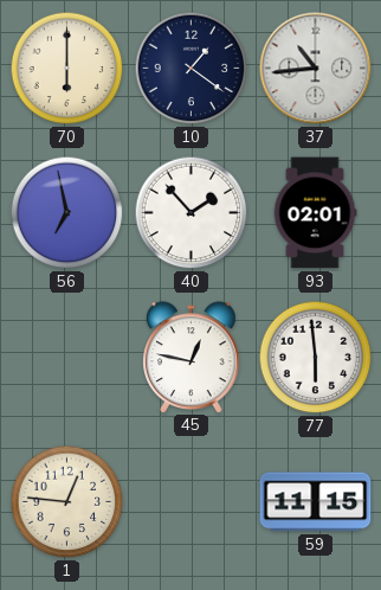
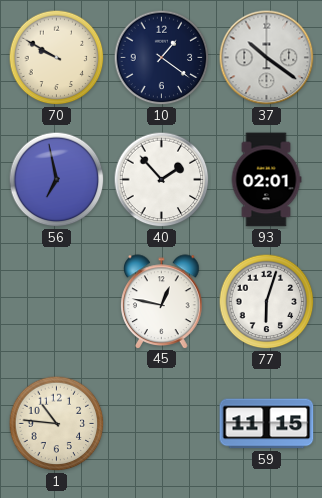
70: 6:00 -> 9:50 (57, 58)
37: 10:44 -> 10:21 (267, 58)
77: 5:59 -> 6:03 (267, 302)
1: 12:46 -> 10:46 (57, 424)
